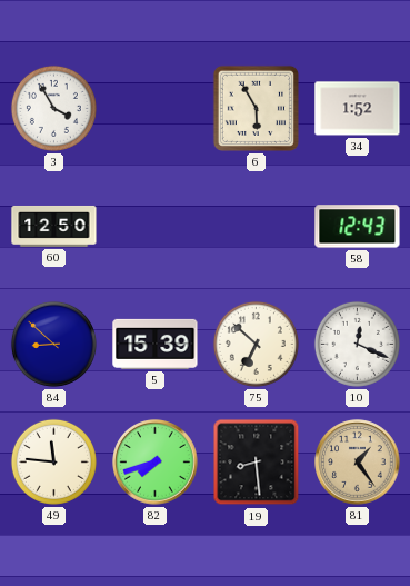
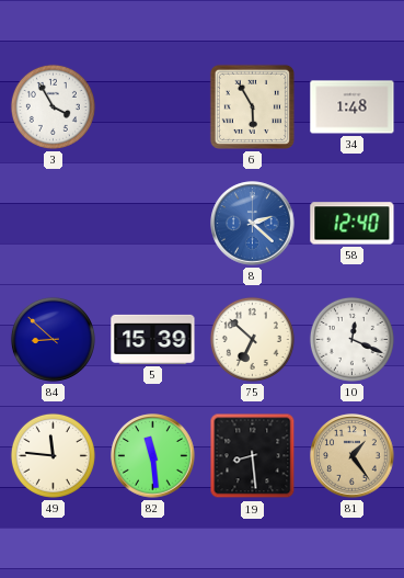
34: 1:52 -> 1:48 (353, 107)
60: 12:50 -> none (54, 226)
8: none -> 2:22 (253, 224)
58: 12:43 -> 12:40 (353, 224)
82: 7:42 -> 11:29 (153, 456)
